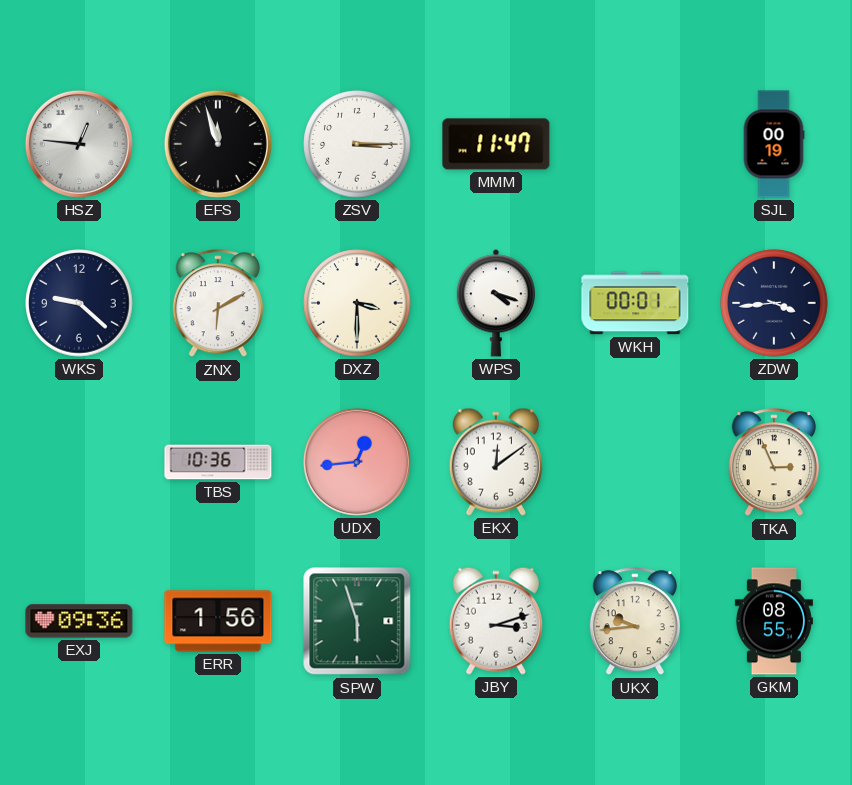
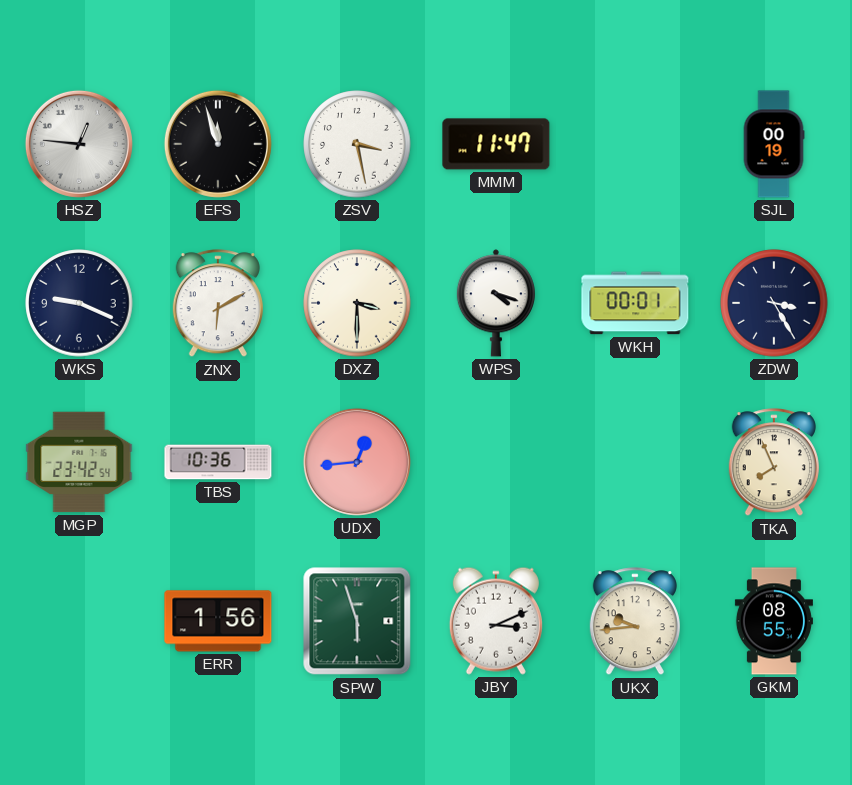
ZSV: 3:15 -> 3:28 (357, 144)
WKS: 9:22 -> 9:19 (79, 303)
ZDW: 3:44 -> 3:25 (774, 303)
MGP: none -> 23:42 (79, 462)
EKX: 12:09 -> none (496, 462)
TKA: 2:56 -> 7:56 (774, 463)
EXJ: 09:36 -> none (79, 621)
JBY: 3:12 -> 3:11 (496, 621)
